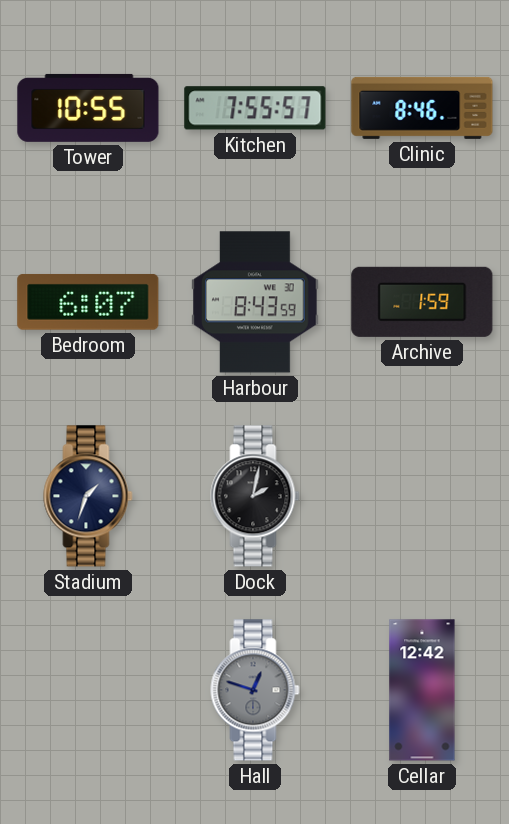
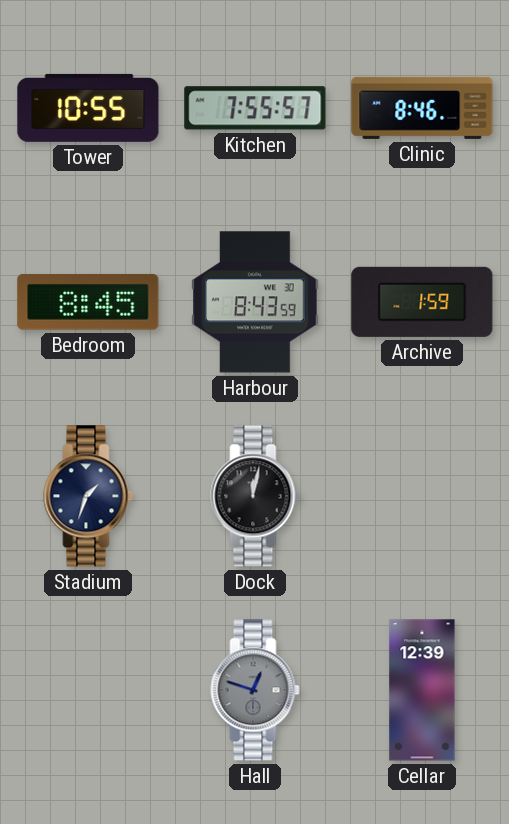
Bedroom: 6:07 -> 8:45 (88, 302)
Dock: 2:02 -> 12:02 (255, 496)
Cellar: 12:42 -> 12:39 (422, 690)
